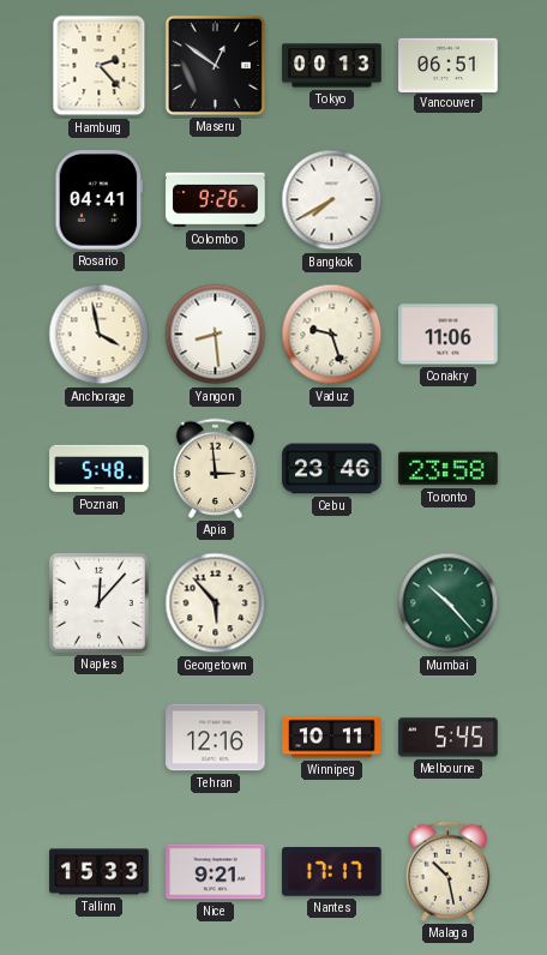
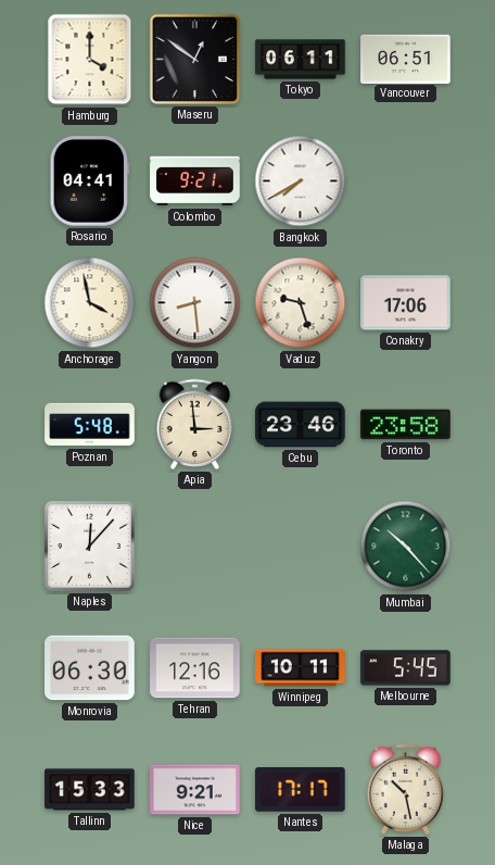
Hamburg: 2:23 -> 4:00 (90, 60)
Tokyo: 00:13 -> 06:11 (301, 60)
Colombo: 9:26 -> 9:21 (195, 181)
Conakry: 11:06 -> 17:06 (406, 303)
Georgetown: 5:53 -> none (216, 603)
Monrovia: none -> 06:30 (90, 668)
